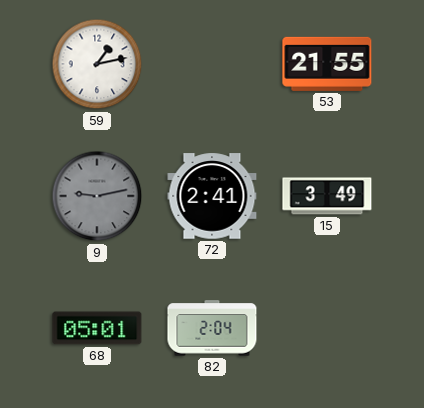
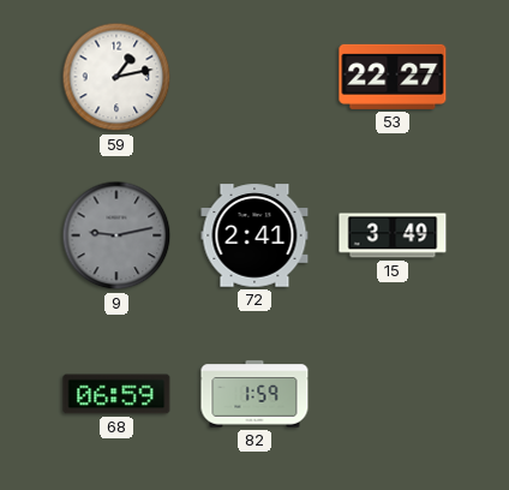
53: 21:55 -> 22:27 (393, 77)
68: 05:01 -> 06:59 (116, 394)
82: 2:04 -> 1:59 (254, 394)
